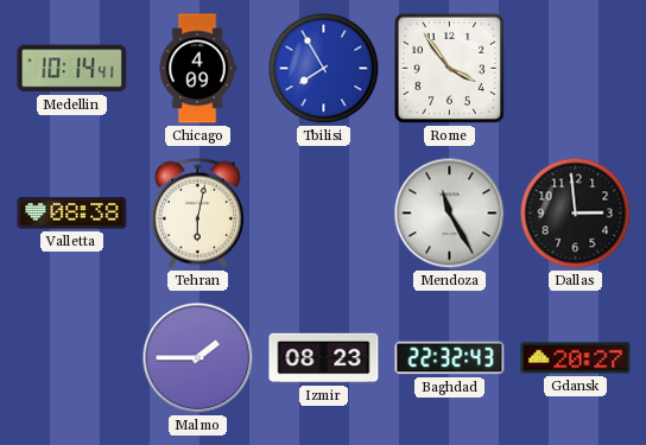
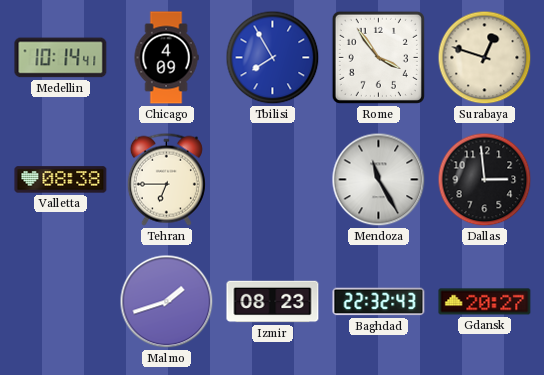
Surabaya: none -> 12:48 (485, 58)
Tehran: 6:02 -> 6:45 (166, 179)
Malmo: 1:45 -> 1:42 (167, 302)
